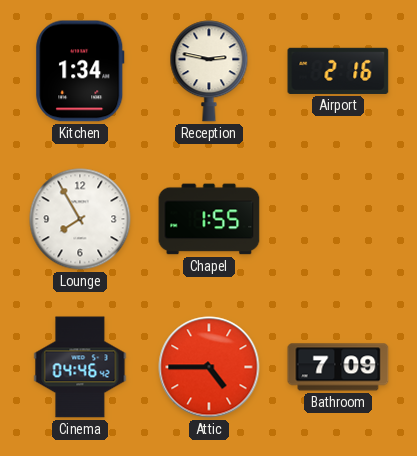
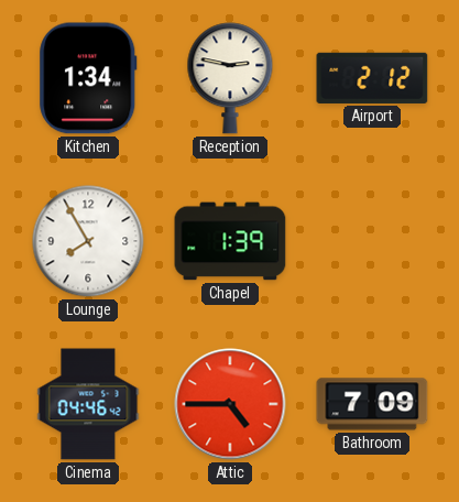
Airport: 2:16 -> 2:12 (372, 78)
Chapel: 1:55 -> 1:39 (230, 241)
